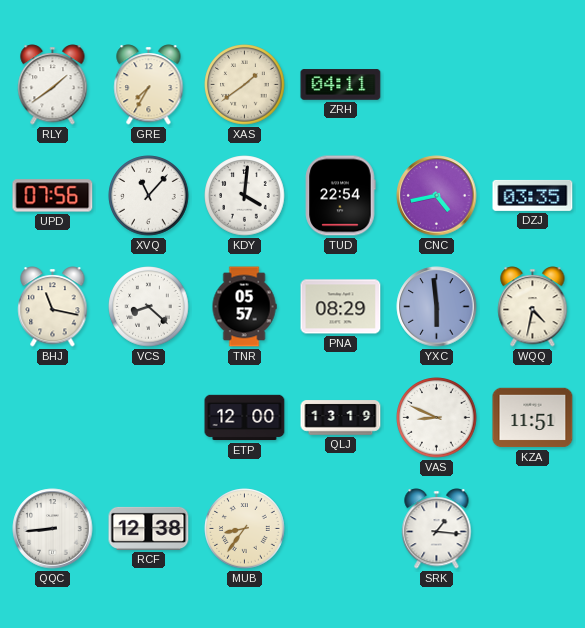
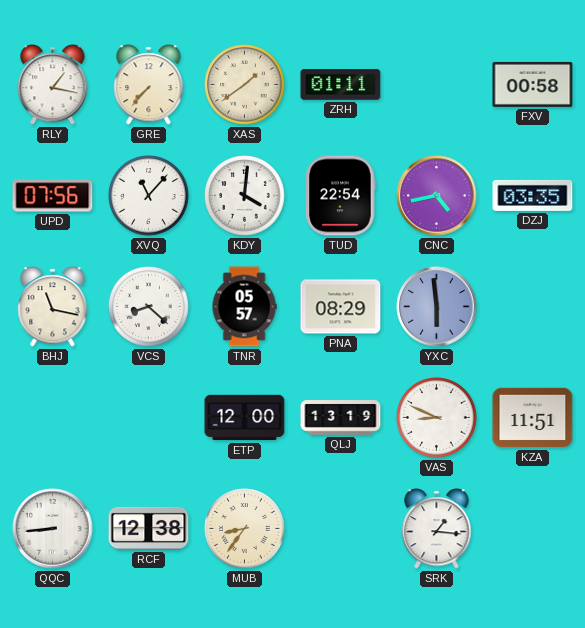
RLY: 1:39 -> 1:17 (53, 85)
GRE: 7:35 -> 7:37 (149, 85)
ZRH: 04:11 -> 01:11 (341, 85)
FXV: none -> 00:58 (533, 84)
WQQ: 4:32 -> none (533, 307)
